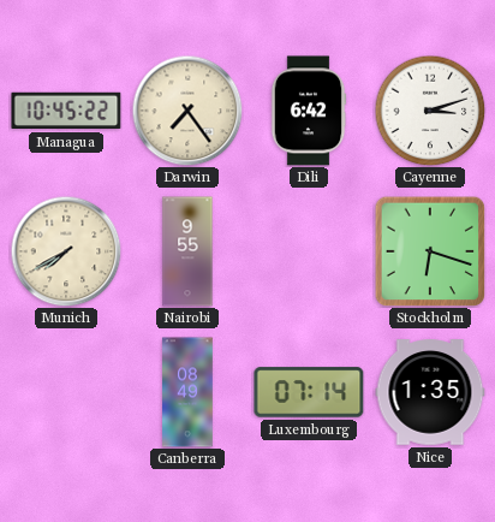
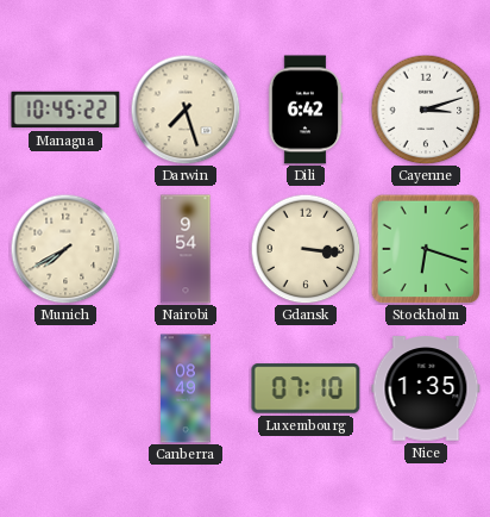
Darwin: 7:24 -> 7:27 (186, 110)
Nairobi: 9:55 -> 9:54 (186, 249)
Gdansk: none -> 3:16 (306, 249)
Luxembourg: 07:14 -> 07:10 (306, 388)
